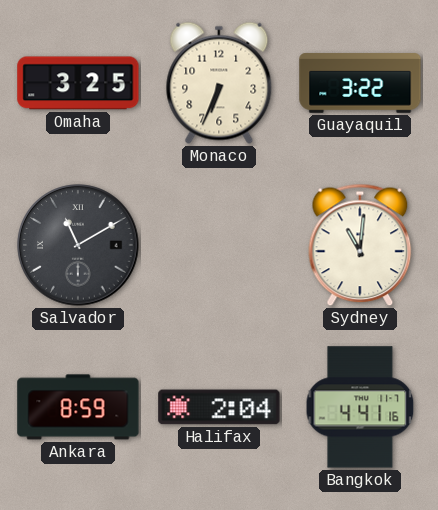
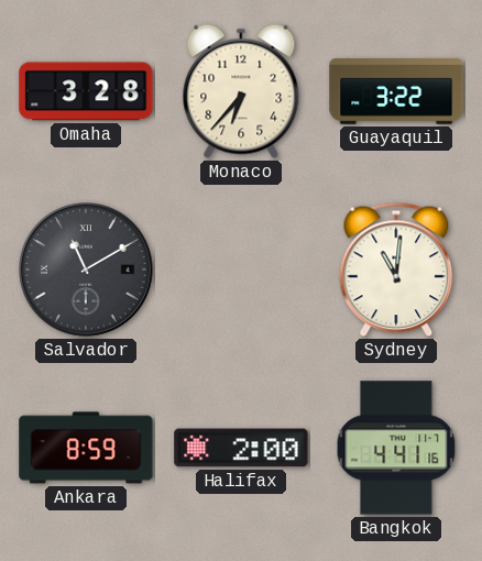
Omaha: 3:25 -> 3:28 (86, 91)
Monaco: 6:34 -> 6:37 (241, 91)
Halifax: 2:04 -> 2:00 (241, 448)
